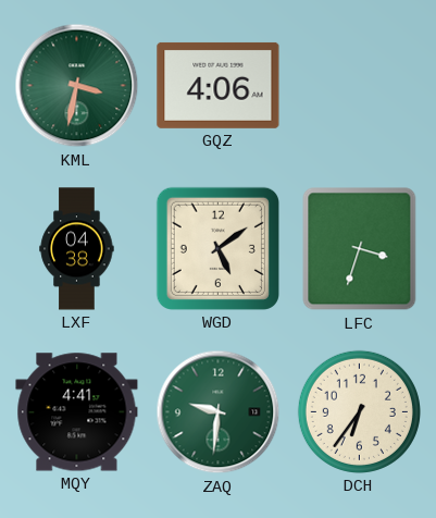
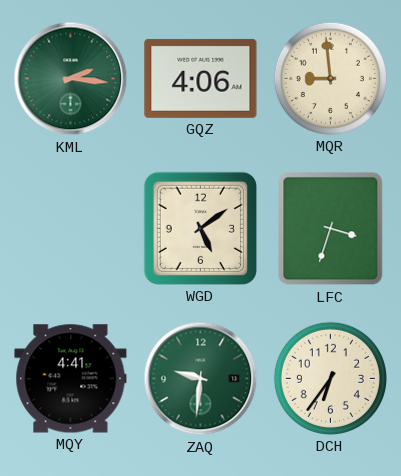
KML: 3:32 -> 2:16 (71, 79)
MQR: none -> 8:59 (330, 78)
LXF: 04:38 -> none (77, 249)
